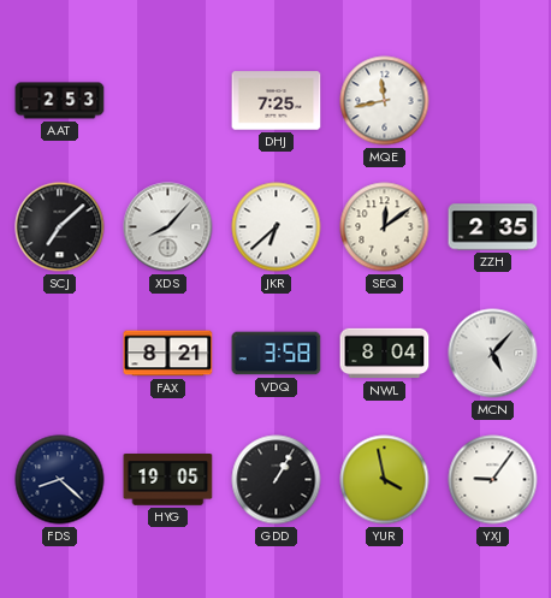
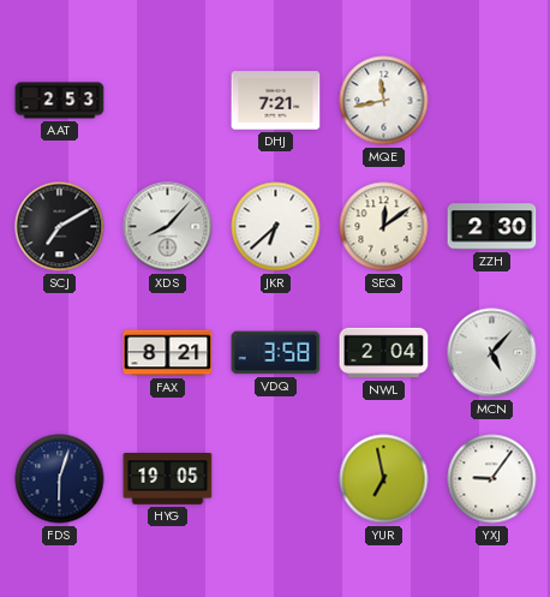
DHJ: 7:25 -> 7:21 (276, 101)
SCJ: 7:08 -> 7:10 (60, 227)
ZZH: 2:35 -> 2:30 (492, 227)
NWL: 8:04 -> 2:04 (384, 353)
FDS: 8:22 -> 6:03 (60, 479)
GDD: 1:05 -> none (277, 480)
YUR: 3:58 -> 6:58 (384, 479)
